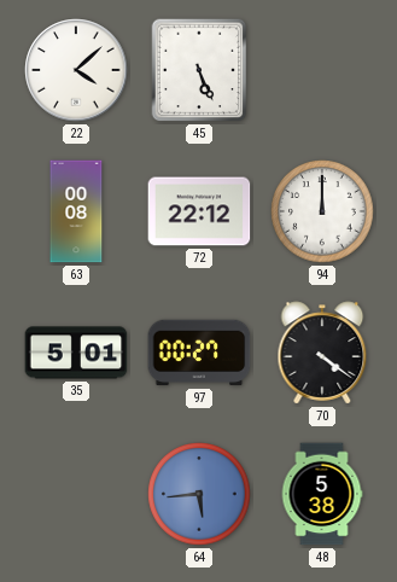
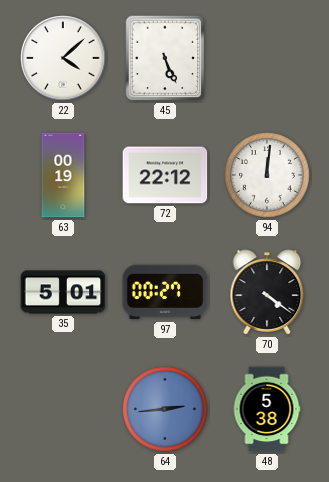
63: 00:08 -> 00:19 (63, 175)
94: 12:00 -> 12:01 (267, 175)
64: 5:44 -> 2:44 (165, 409)
